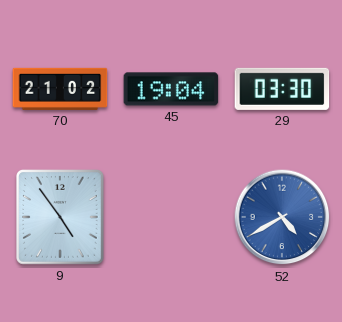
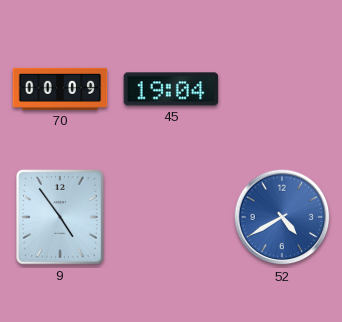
70: 21:02 -> 00:09 (60, 89)
29: 03:30 -> none (282, 89)
